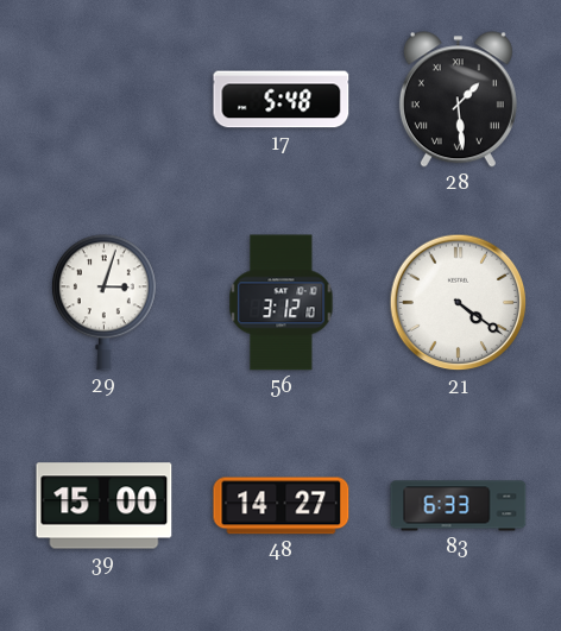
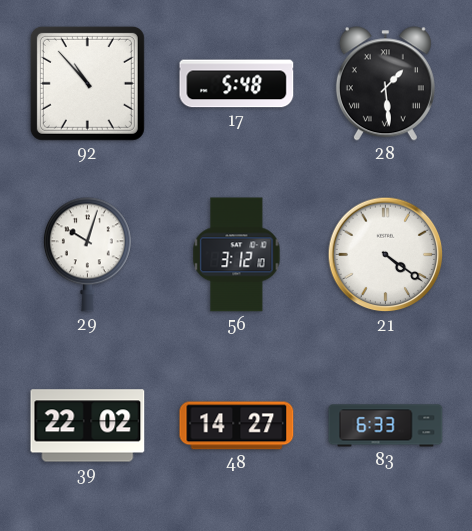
92: none -> 10:53 (87, 83)
29: 3:03 -> 10:03 (87, 255)
39: 15:00 -> 22:02 (88, 426)
